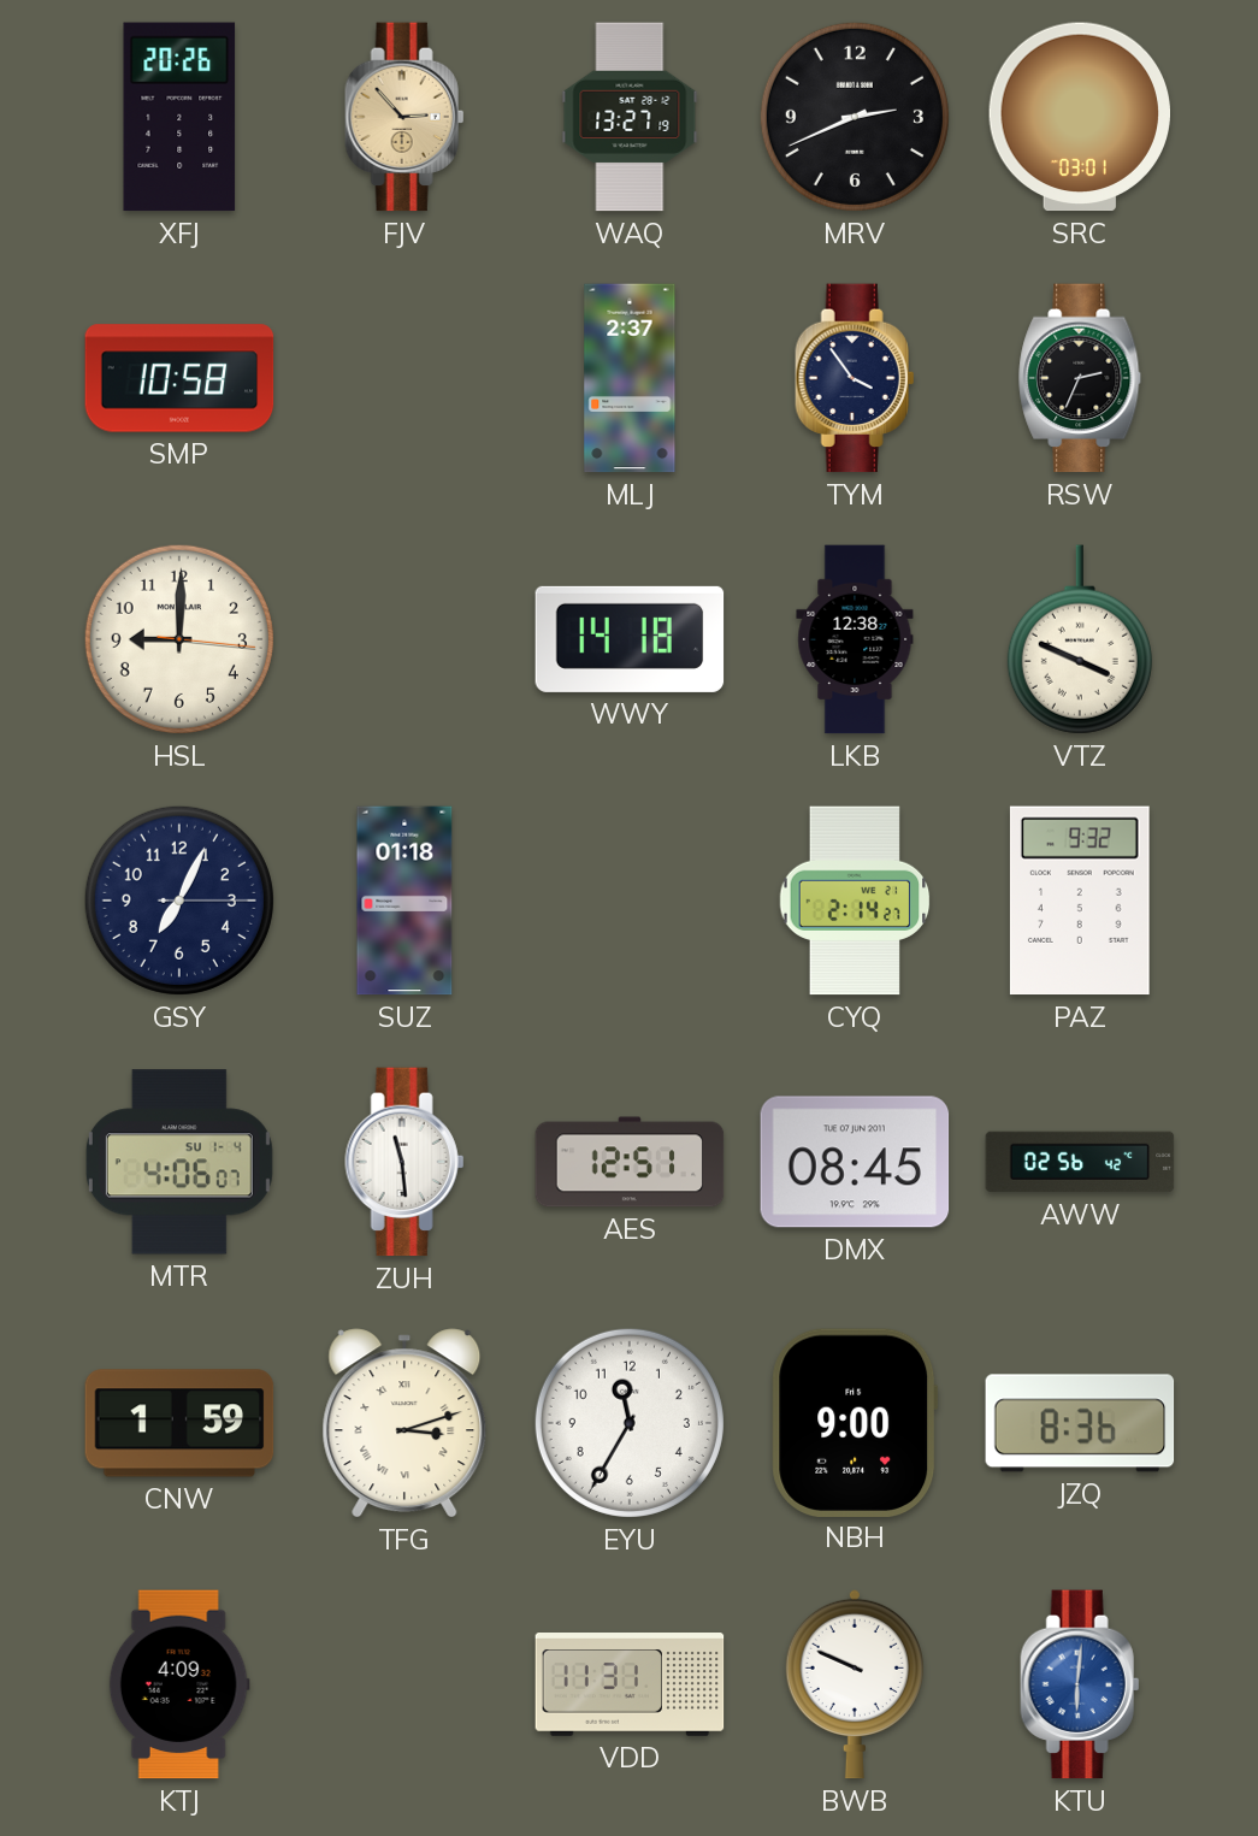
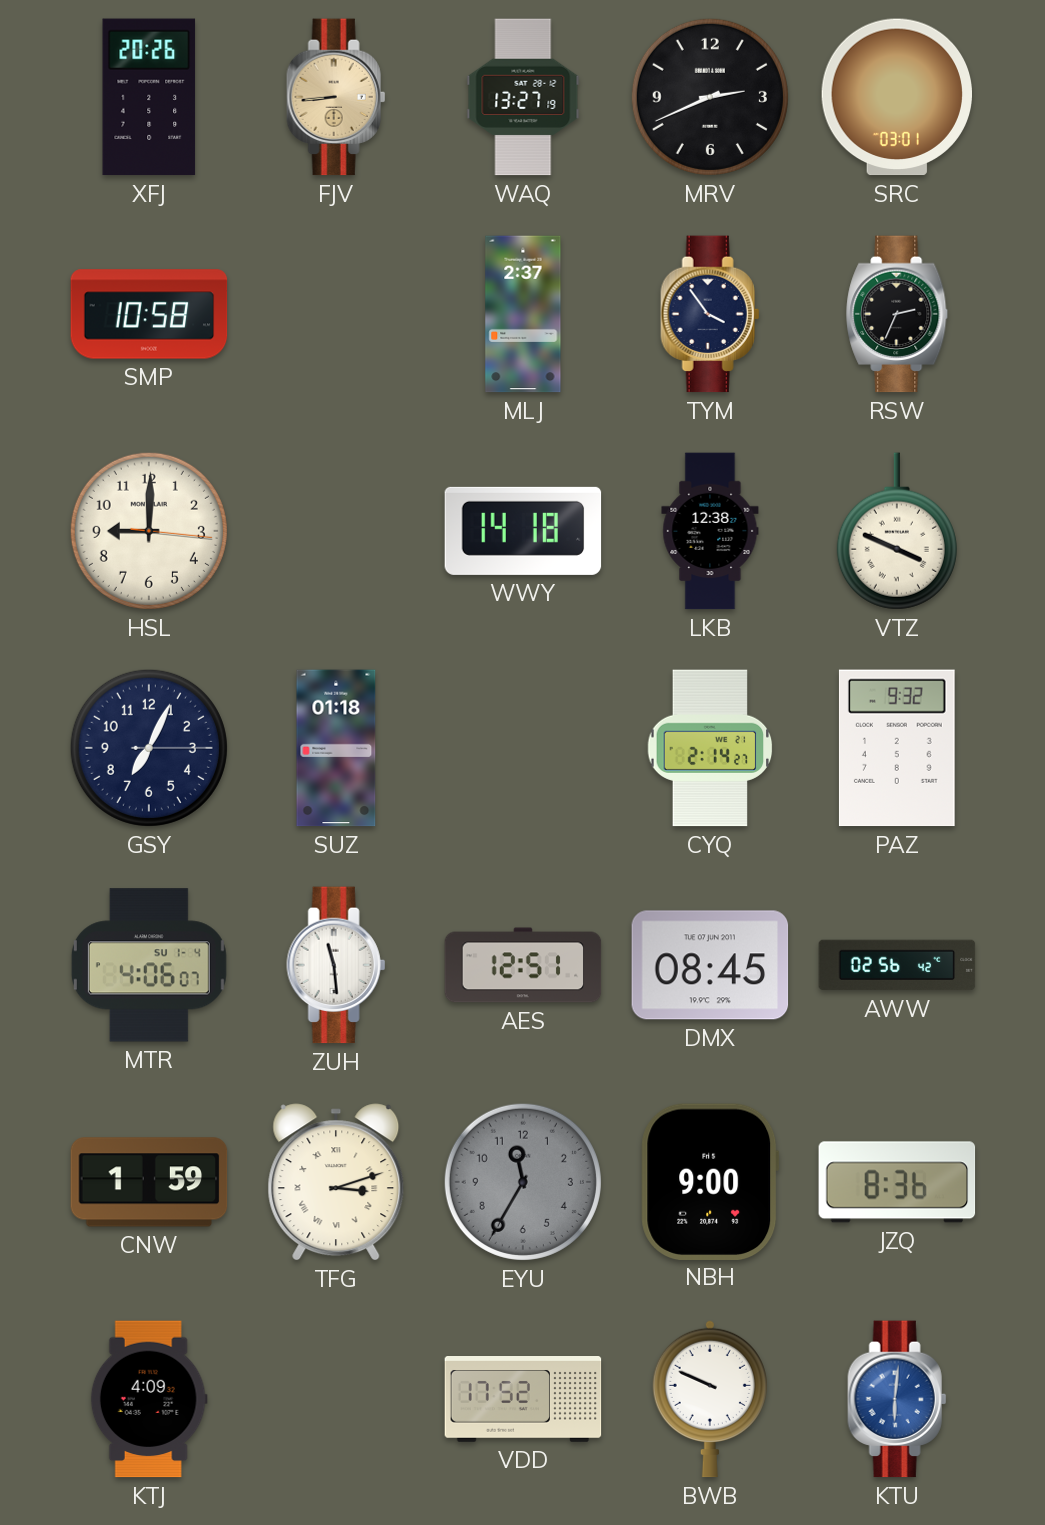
FJV: 2:53 -> 8:44 (336, 97)
EYU dial: white -> grey (523, 1182)
VDD: 11:31 -> 17:52 (523, 1400)
